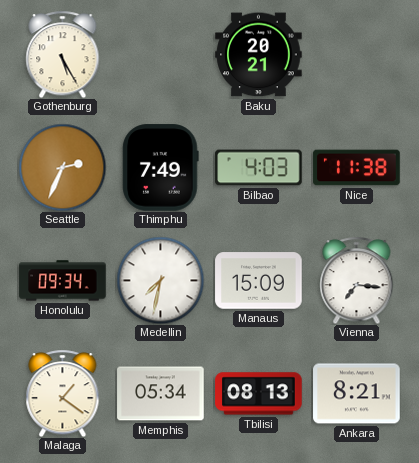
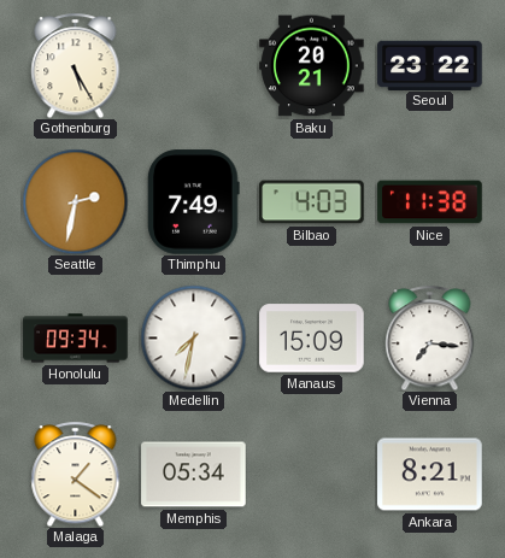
Seoul: none -> 23:22 (430, 65)
Seattle: 2:34 -> 2:32 (75, 201)
Tbilisi: 08:13 -> none (259, 394)
